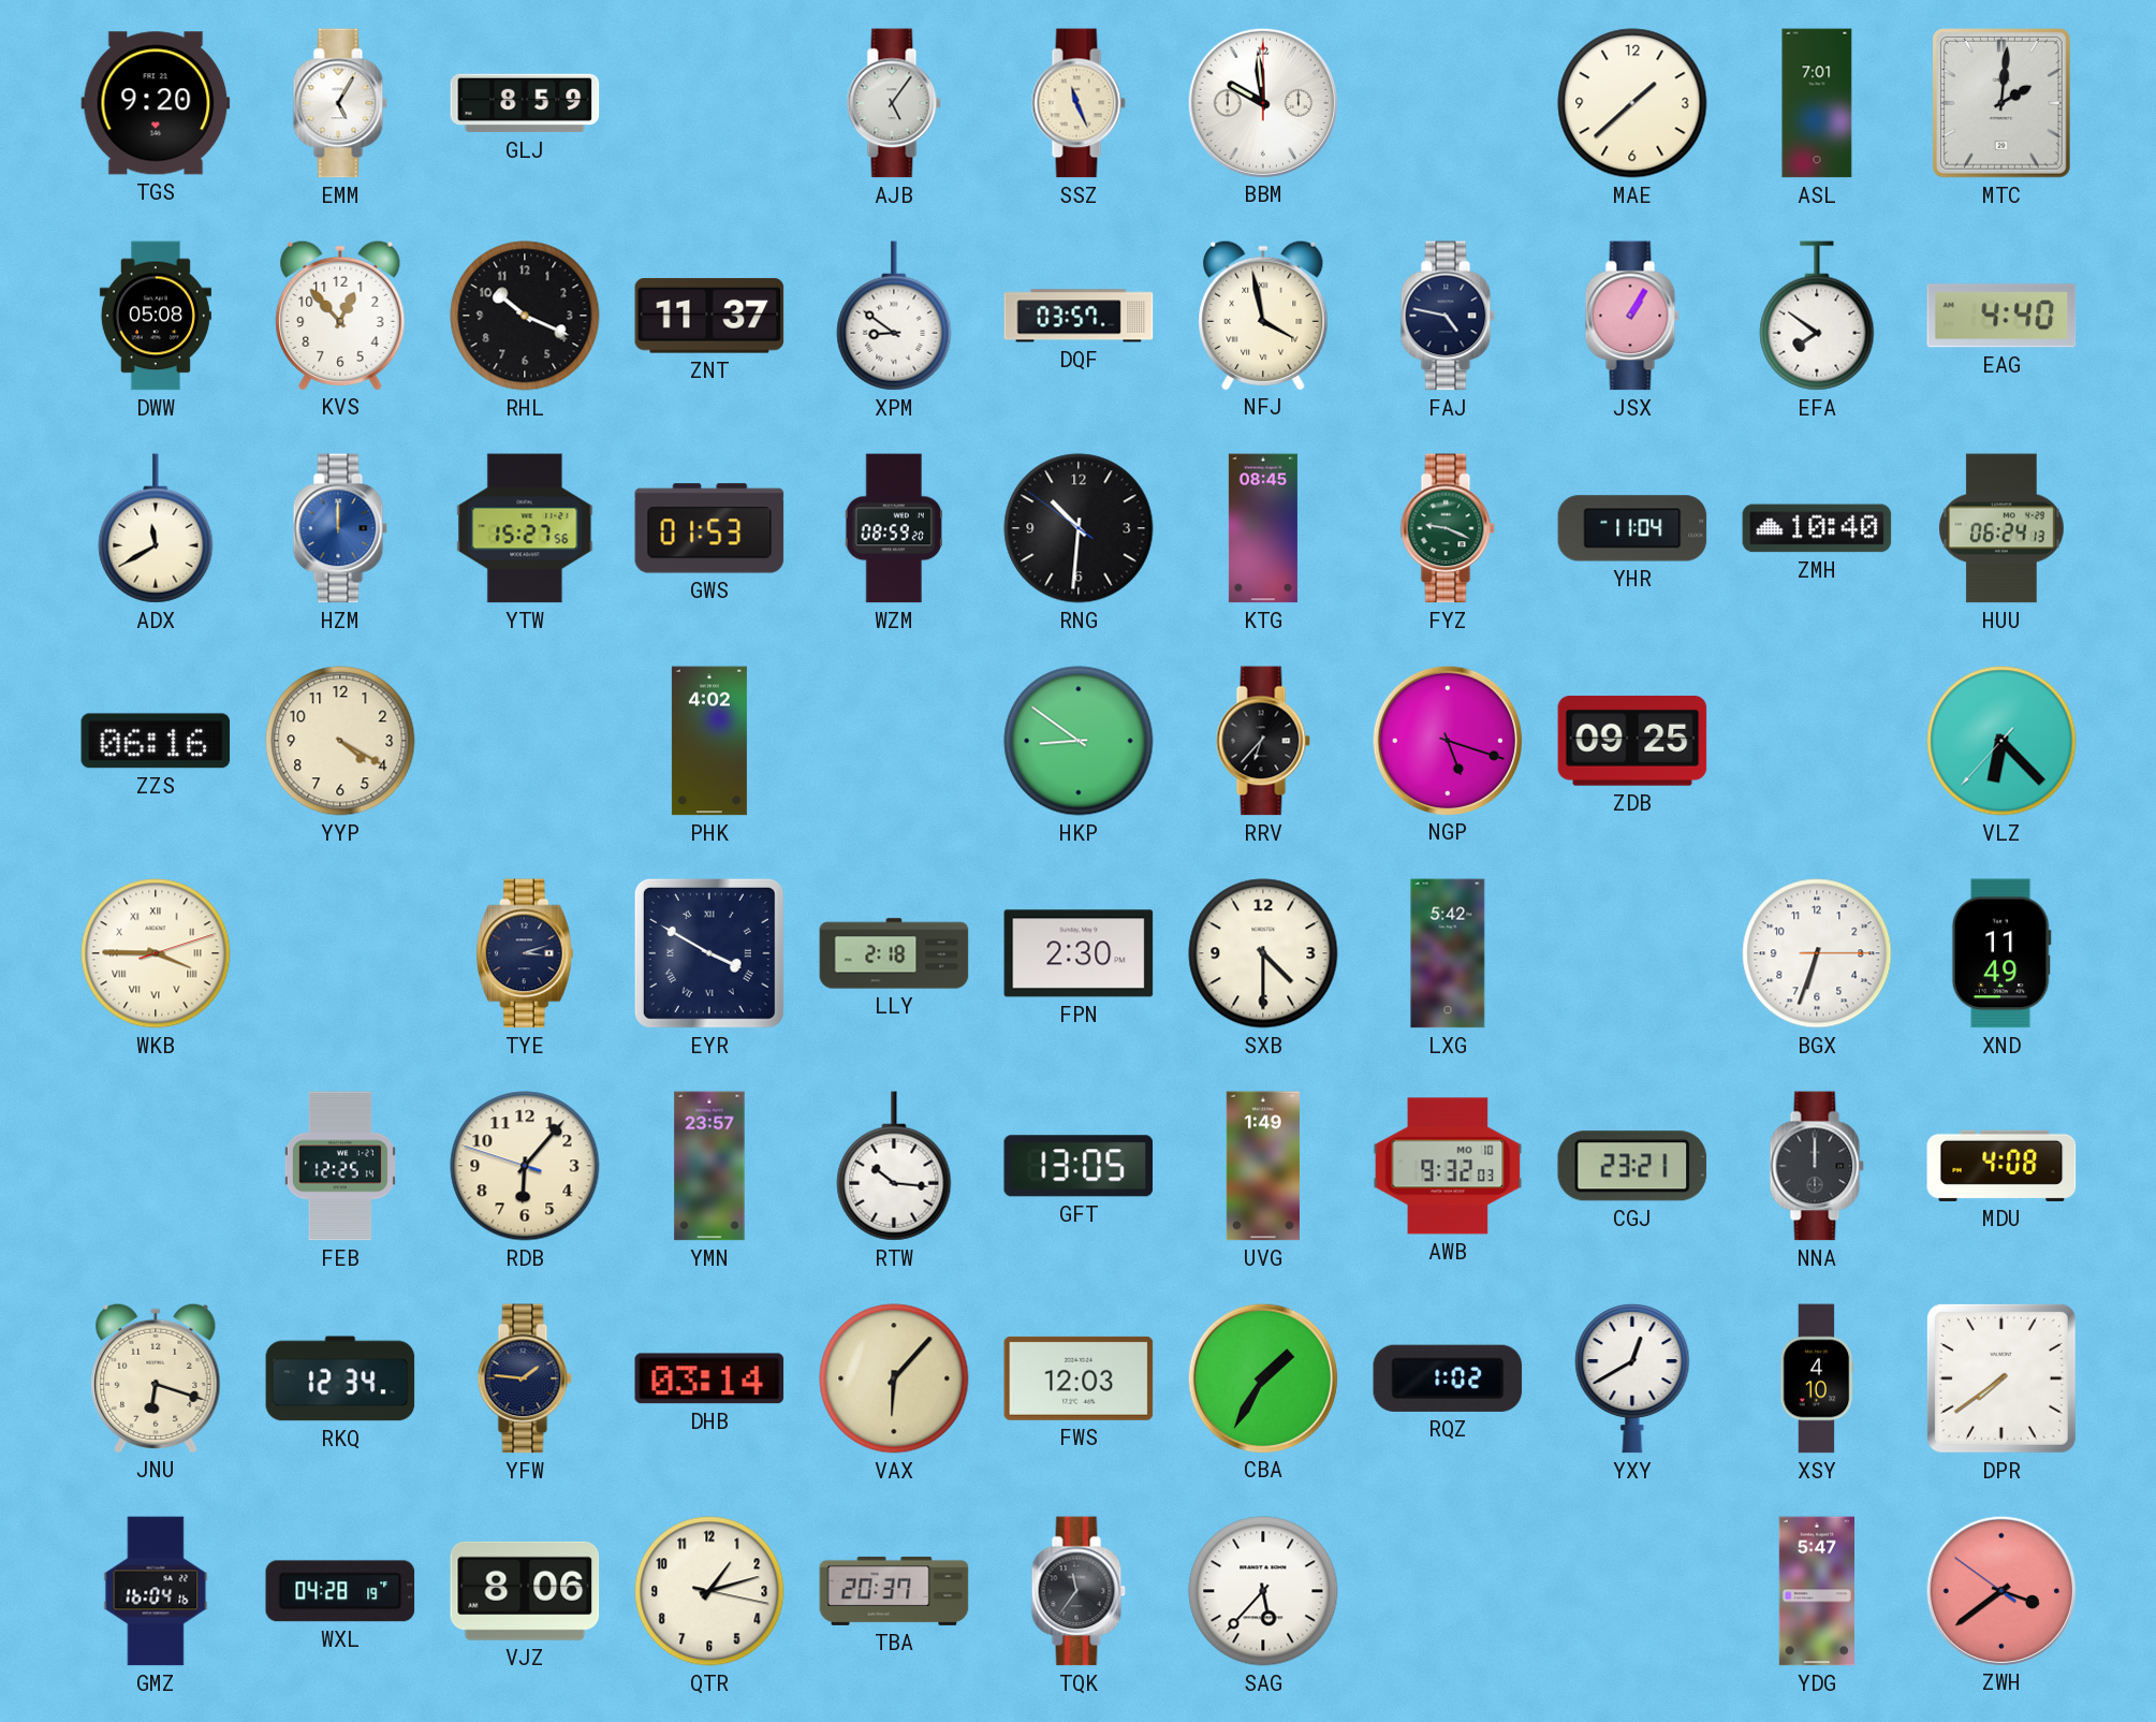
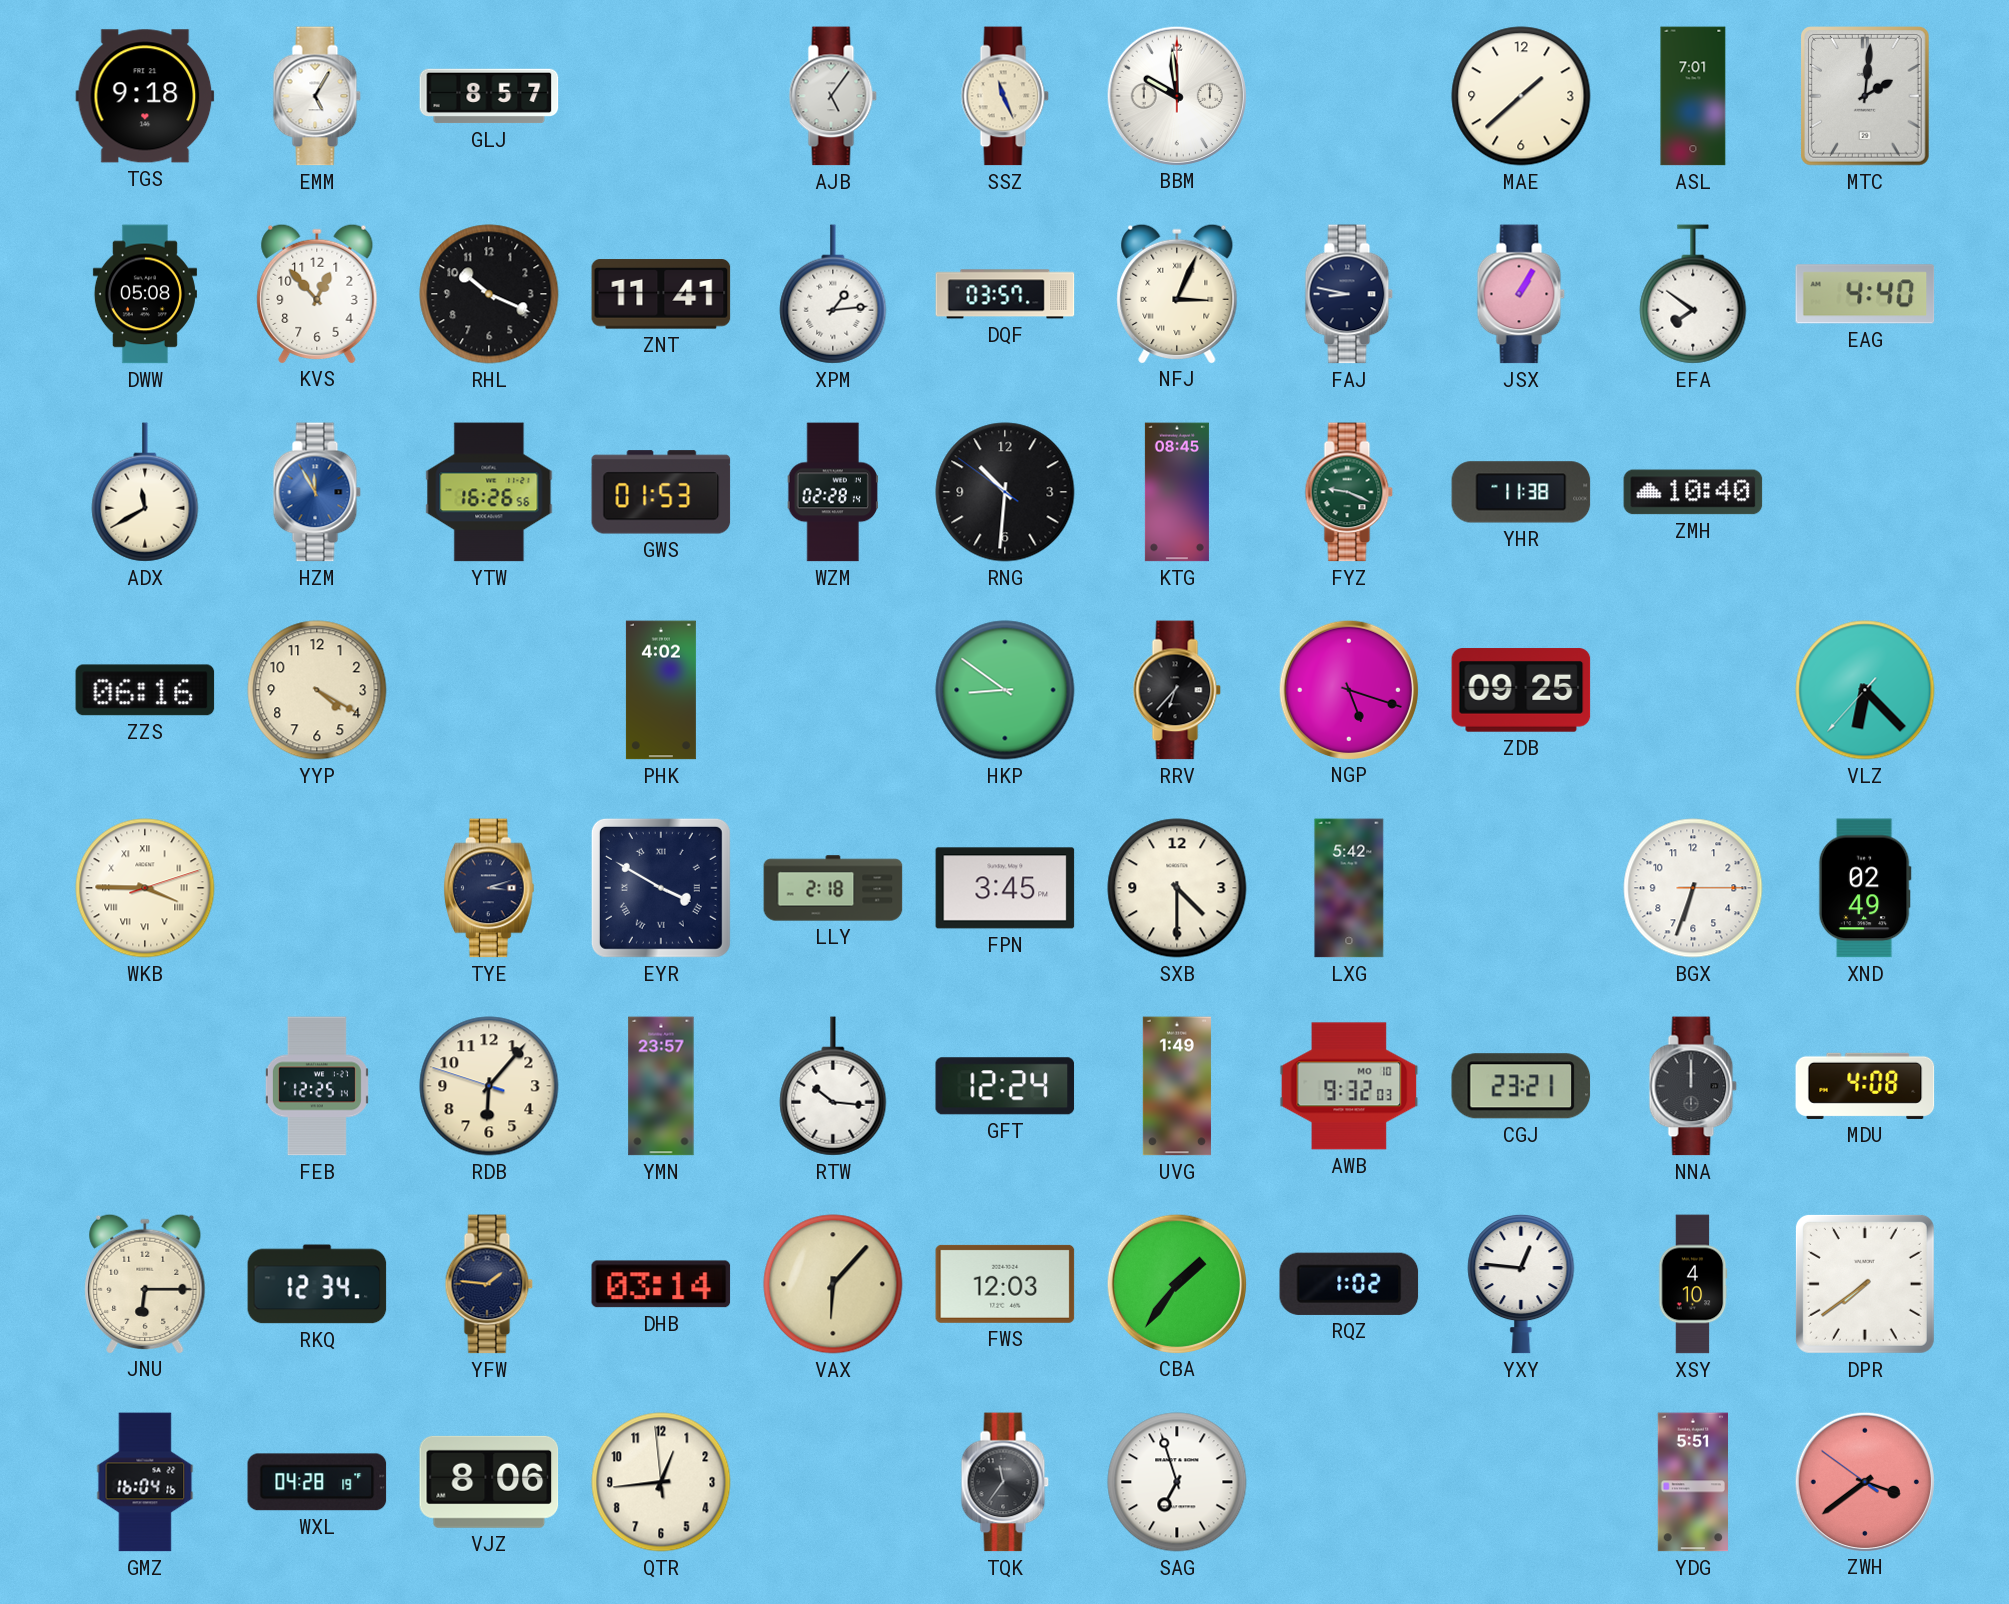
TGS: 9:20 -> 9:18 (145, 96)
GLJ: 8:59 -> 8:57 (489, 96)
ZNT: 11:37 -> 11:41 (661, 294)
XPM: 8:51 -> 1:14 (833, 294)
NFJ: 3:58 -> 3:04 (1177, 293)
FAJ: 4:47 -> 8:47 (1349, 294)
HZM: 12:00 -> 11:55 (317, 492)
YTW: 15:27 -> 16:26 (489, 492)
WZM: 08:59 -> 02:28 (833, 492)
YHR: 11:04 -> 11:38 (1521, 492)
HUU: 06:24 -> none (2003, 528)
FPN: 2:30 -> 3:45 (1005, 888)
XND: 11:49 -> 02:49 (1865, 888)
GFT: 13:05 -> 12:24 (1005, 1086)
JNU: 6:18 -> 6:15 (145, 1283)
CBA: 1:35 -> 1:36 (1176, 1283)
YXY: 12:40 -> 12:46 (1521, 1284)
QTR: 1:12 -> 12:43 (661, 1482)
TBA: 20:37 -> none (894, 1591)
SAG: 5:37 -> 6:57 (1177, 1482)
YDG: 5:47 -> 5:51 (1692, 1482)
